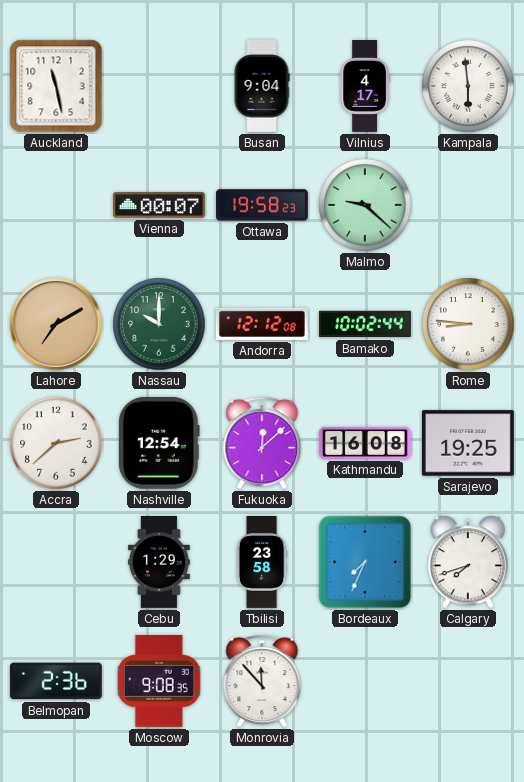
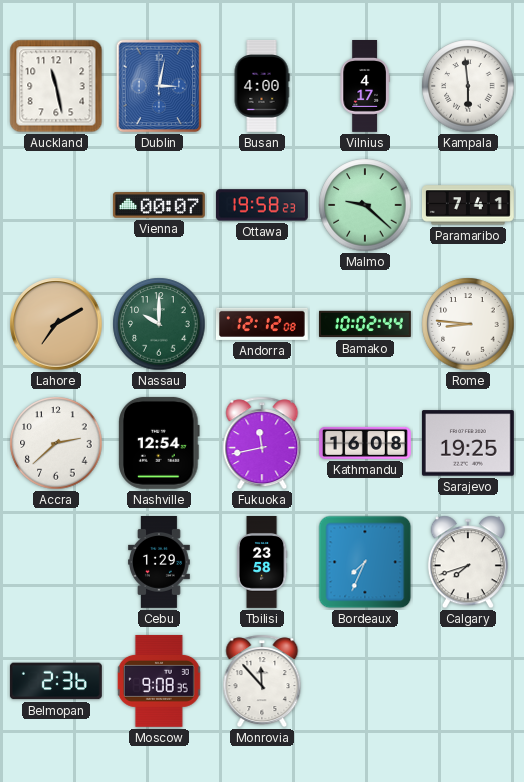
Dublin: none -> 3:02 (159, 86)
Busan: 9:04 -> 4:00 (262, 86)
Paramaribo: none -> 7:41 (468, 205)
Fukuoka: 12:08 -> 11:43 (262, 443)
